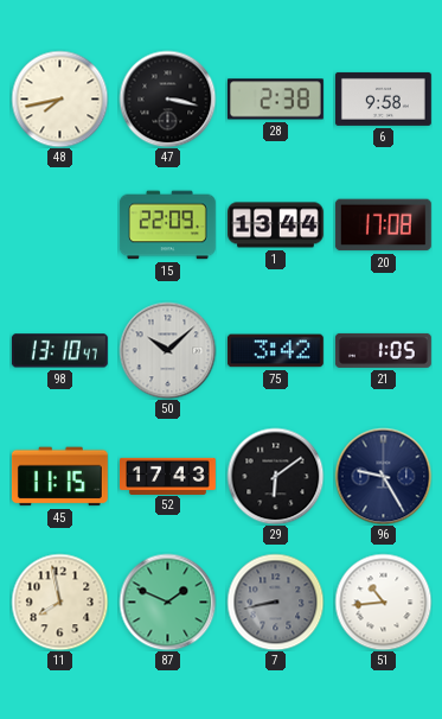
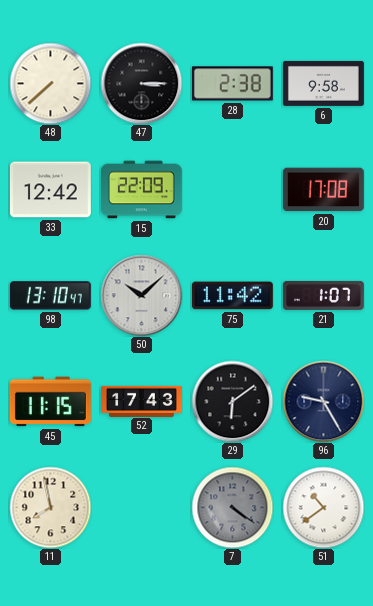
48: 7:43 -> 7:38 (50, 83)
47: 3:17 -> 3:15 (141, 83)
33: none -> 12:42 (50, 190)
1: 13:44 -> none (276, 225)
75: 3:42 -> 11:42 (232, 296)
21: 1:05 -> 1:07 (323, 295)
87: 1:49 -> none (167, 602)
7: 8:43 -> 4:21 (232, 507)
51: 10:44 -> 10:39 (323, 507)
